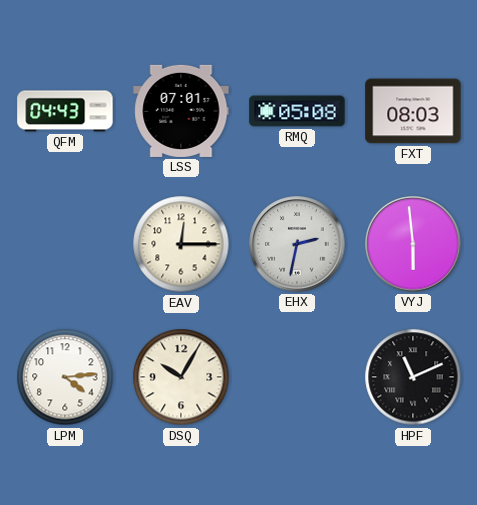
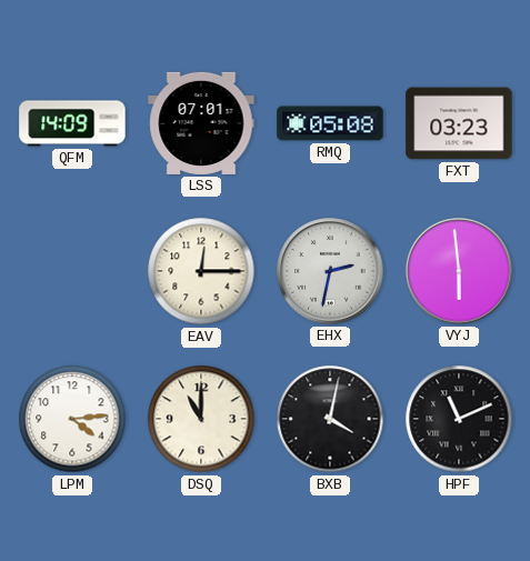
QFM: 04:43 -> 14:09 (72, 123)
FXT: 08:03 -> 03:23 (459, 123)
DSQ: 10:05 -> 11:00 (201, 419)
BXB: none -> 4:02 (330, 419)
